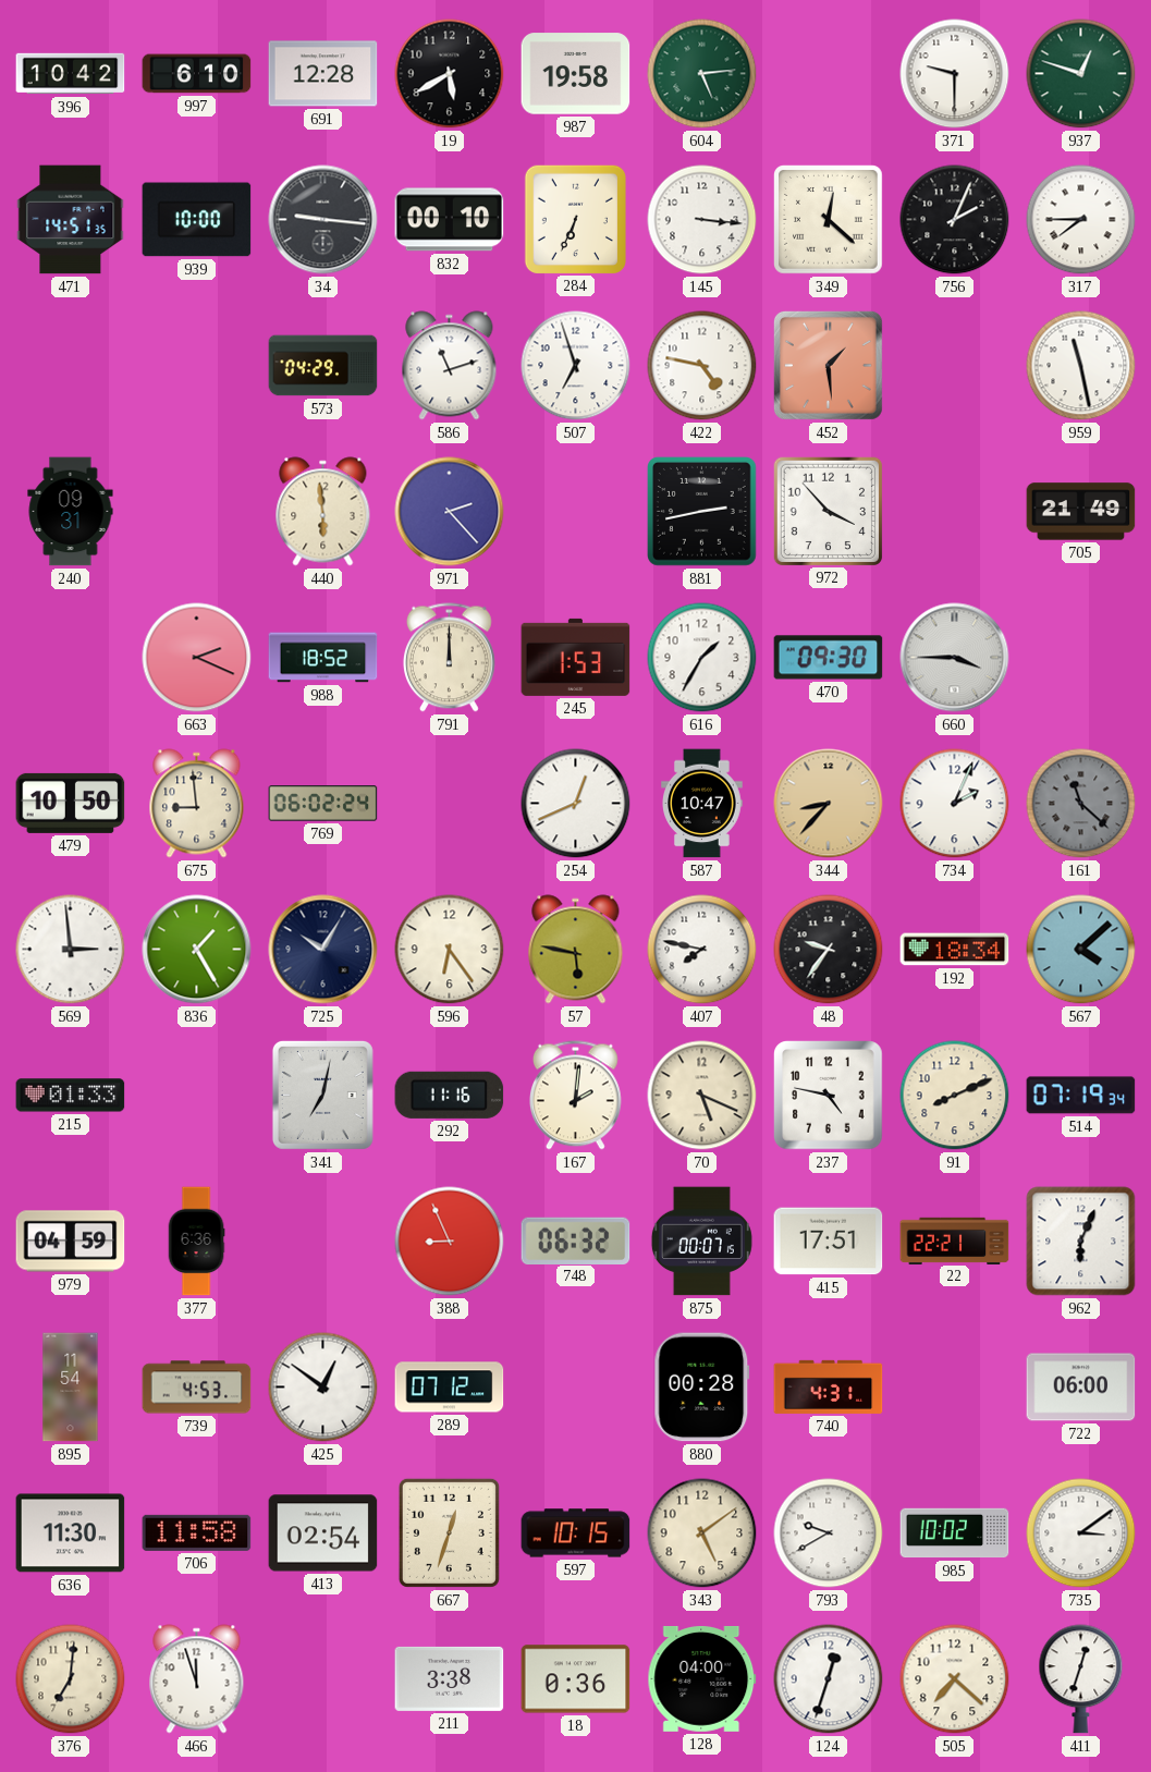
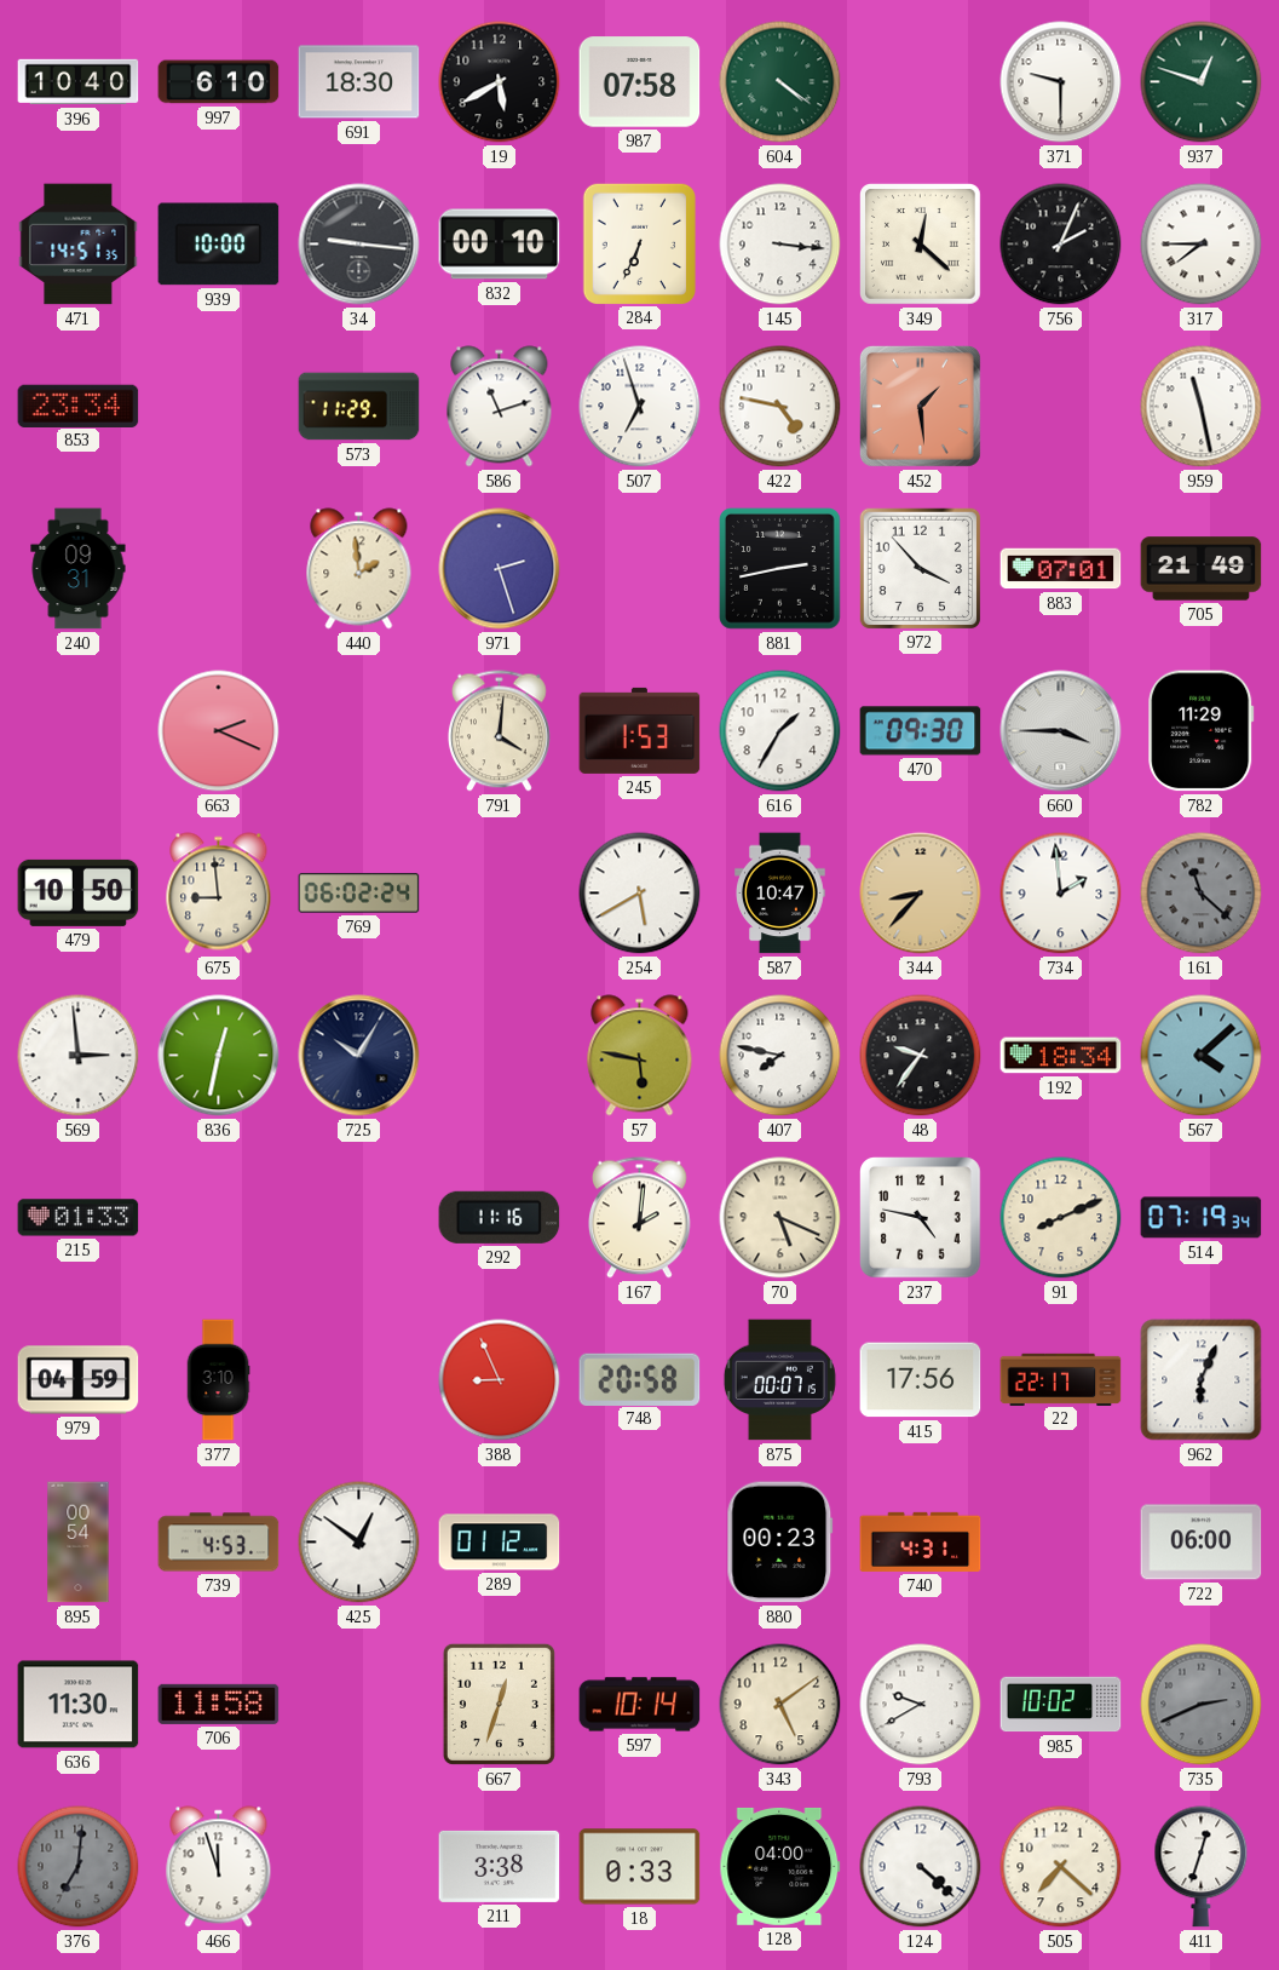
396: 10:42 -> 10:40 (79, 82)
691: 12:28 -> 18:30 (359, 82)
987: 19:58 -> 07:58 (640, 82)
604: 5:14 -> 4:21 (780, 82)
853: none -> 23:34 (79, 406)
573: 04:29 -> 11:29 (359, 407)
440: 5:59 -> 1:59 (359, 569)
971: 2:23 -> 2:27 (500, 569)
883: none -> 07:01 (1061, 569)
988: 18:52 -> none (323, 658)
791: 12:00 -> 4:01 (499, 731)
782: none -> 11:29 (1202, 731)
254: 12:41 -> 5:40 (640, 894)
734: 2:04 -> 1:59 (1061, 894)
836: 1:25 -> 12:32 (219, 1056)
596: 6:24 -> none (450, 950)
341: 7:02 -> none (322, 1095)
377: 6:36 -> 3:10 (218, 1380)
748: 06:32 -> 20:58 (640, 1379)
415: 17:51 -> 17:56 (921, 1380)
22: 22:21 -> 22:17 (1061, 1379)
895: 11:54 -> 00:54 (79, 1543)
289: 07:12 -> 01:12 (500, 1543)
880: 00:28 -> 00:23 (780, 1543)
413: 02:54 -> none (323, 1533)
597: 10:15 -> 10:14 (640, 1705)
735: 3:09 -> 2:41 (1202, 1705)
735 dial: white -> grey (1202, 1705)
376 dial: cream -> grey (79, 1867)
18: 0:36 -> 0:33 (640, 1867)
124: 12:33 -> 4:22 (921, 1867)
